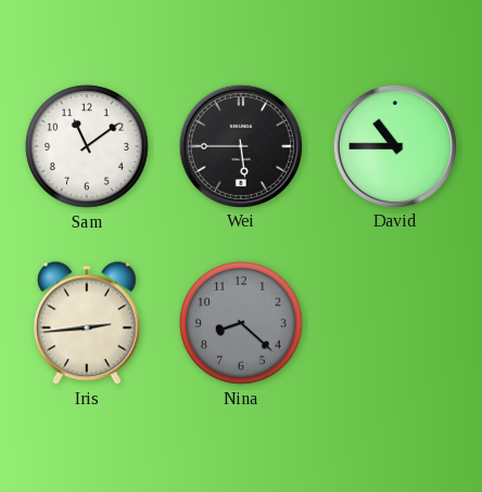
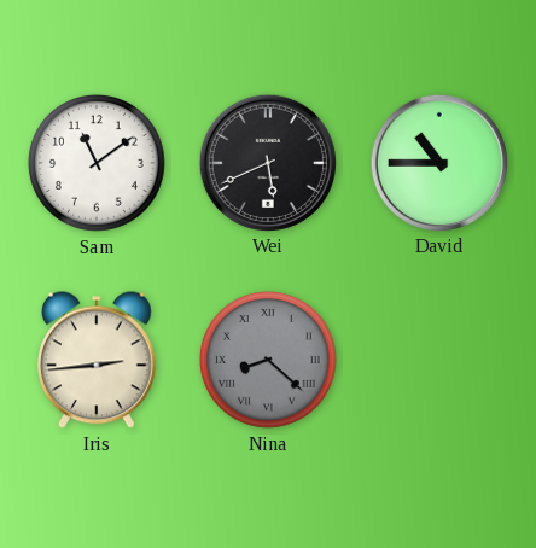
Wei: 5:45 -> 5:41 (267, 162)
Nina numerals: Arabic -> Roman (269, 361)
